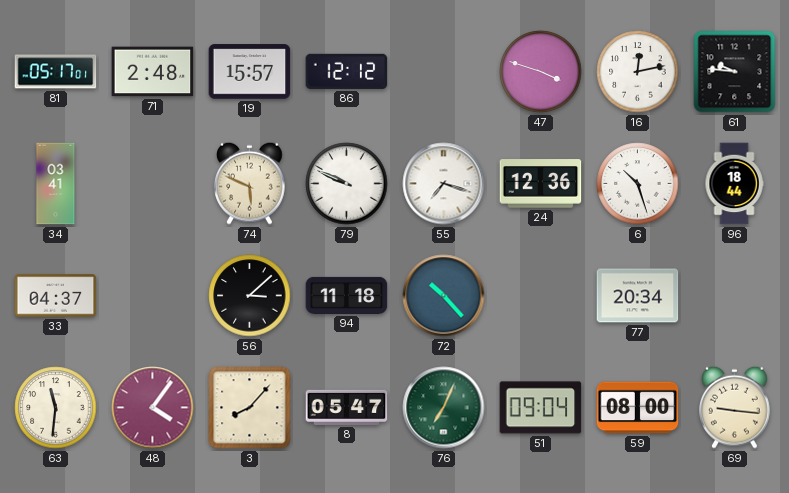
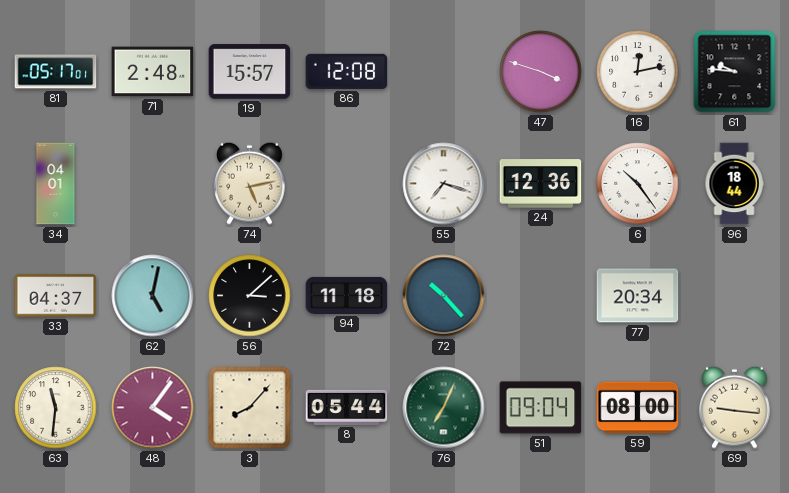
86: 12:12 -> 12:08 (347, 71)
34: 03:41 -> 04:01 (56, 184)
74: 5:49 -> 5:13 (250, 183)
79: 9:49 -> none (347, 184)
6: 10:27 -> 10:24 (638, 184)
62: none -> 5:02 (153, 296)
8: 05:47 -> 05:44 (347, 407)
